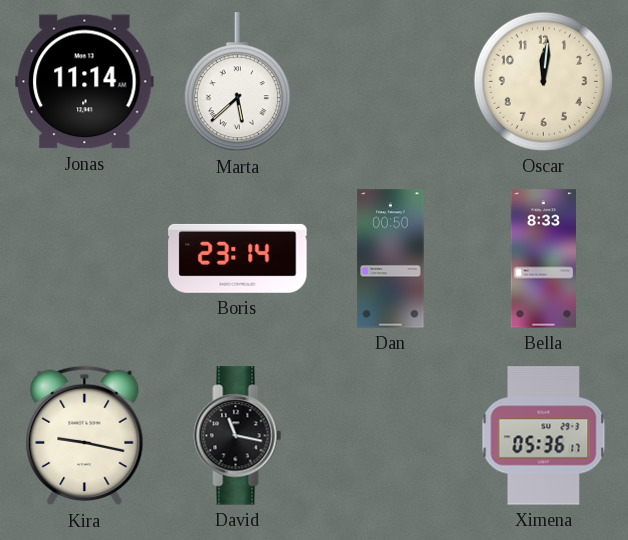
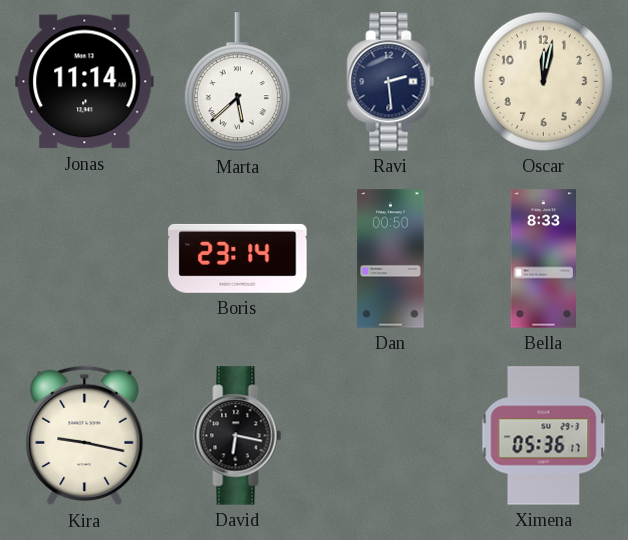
Ravi: none -> 2:29 (391, 82)
Oscar: 12:01 -> 12:02 (543, 81)
David: 11:17 -> 6:17 (238, 436)
